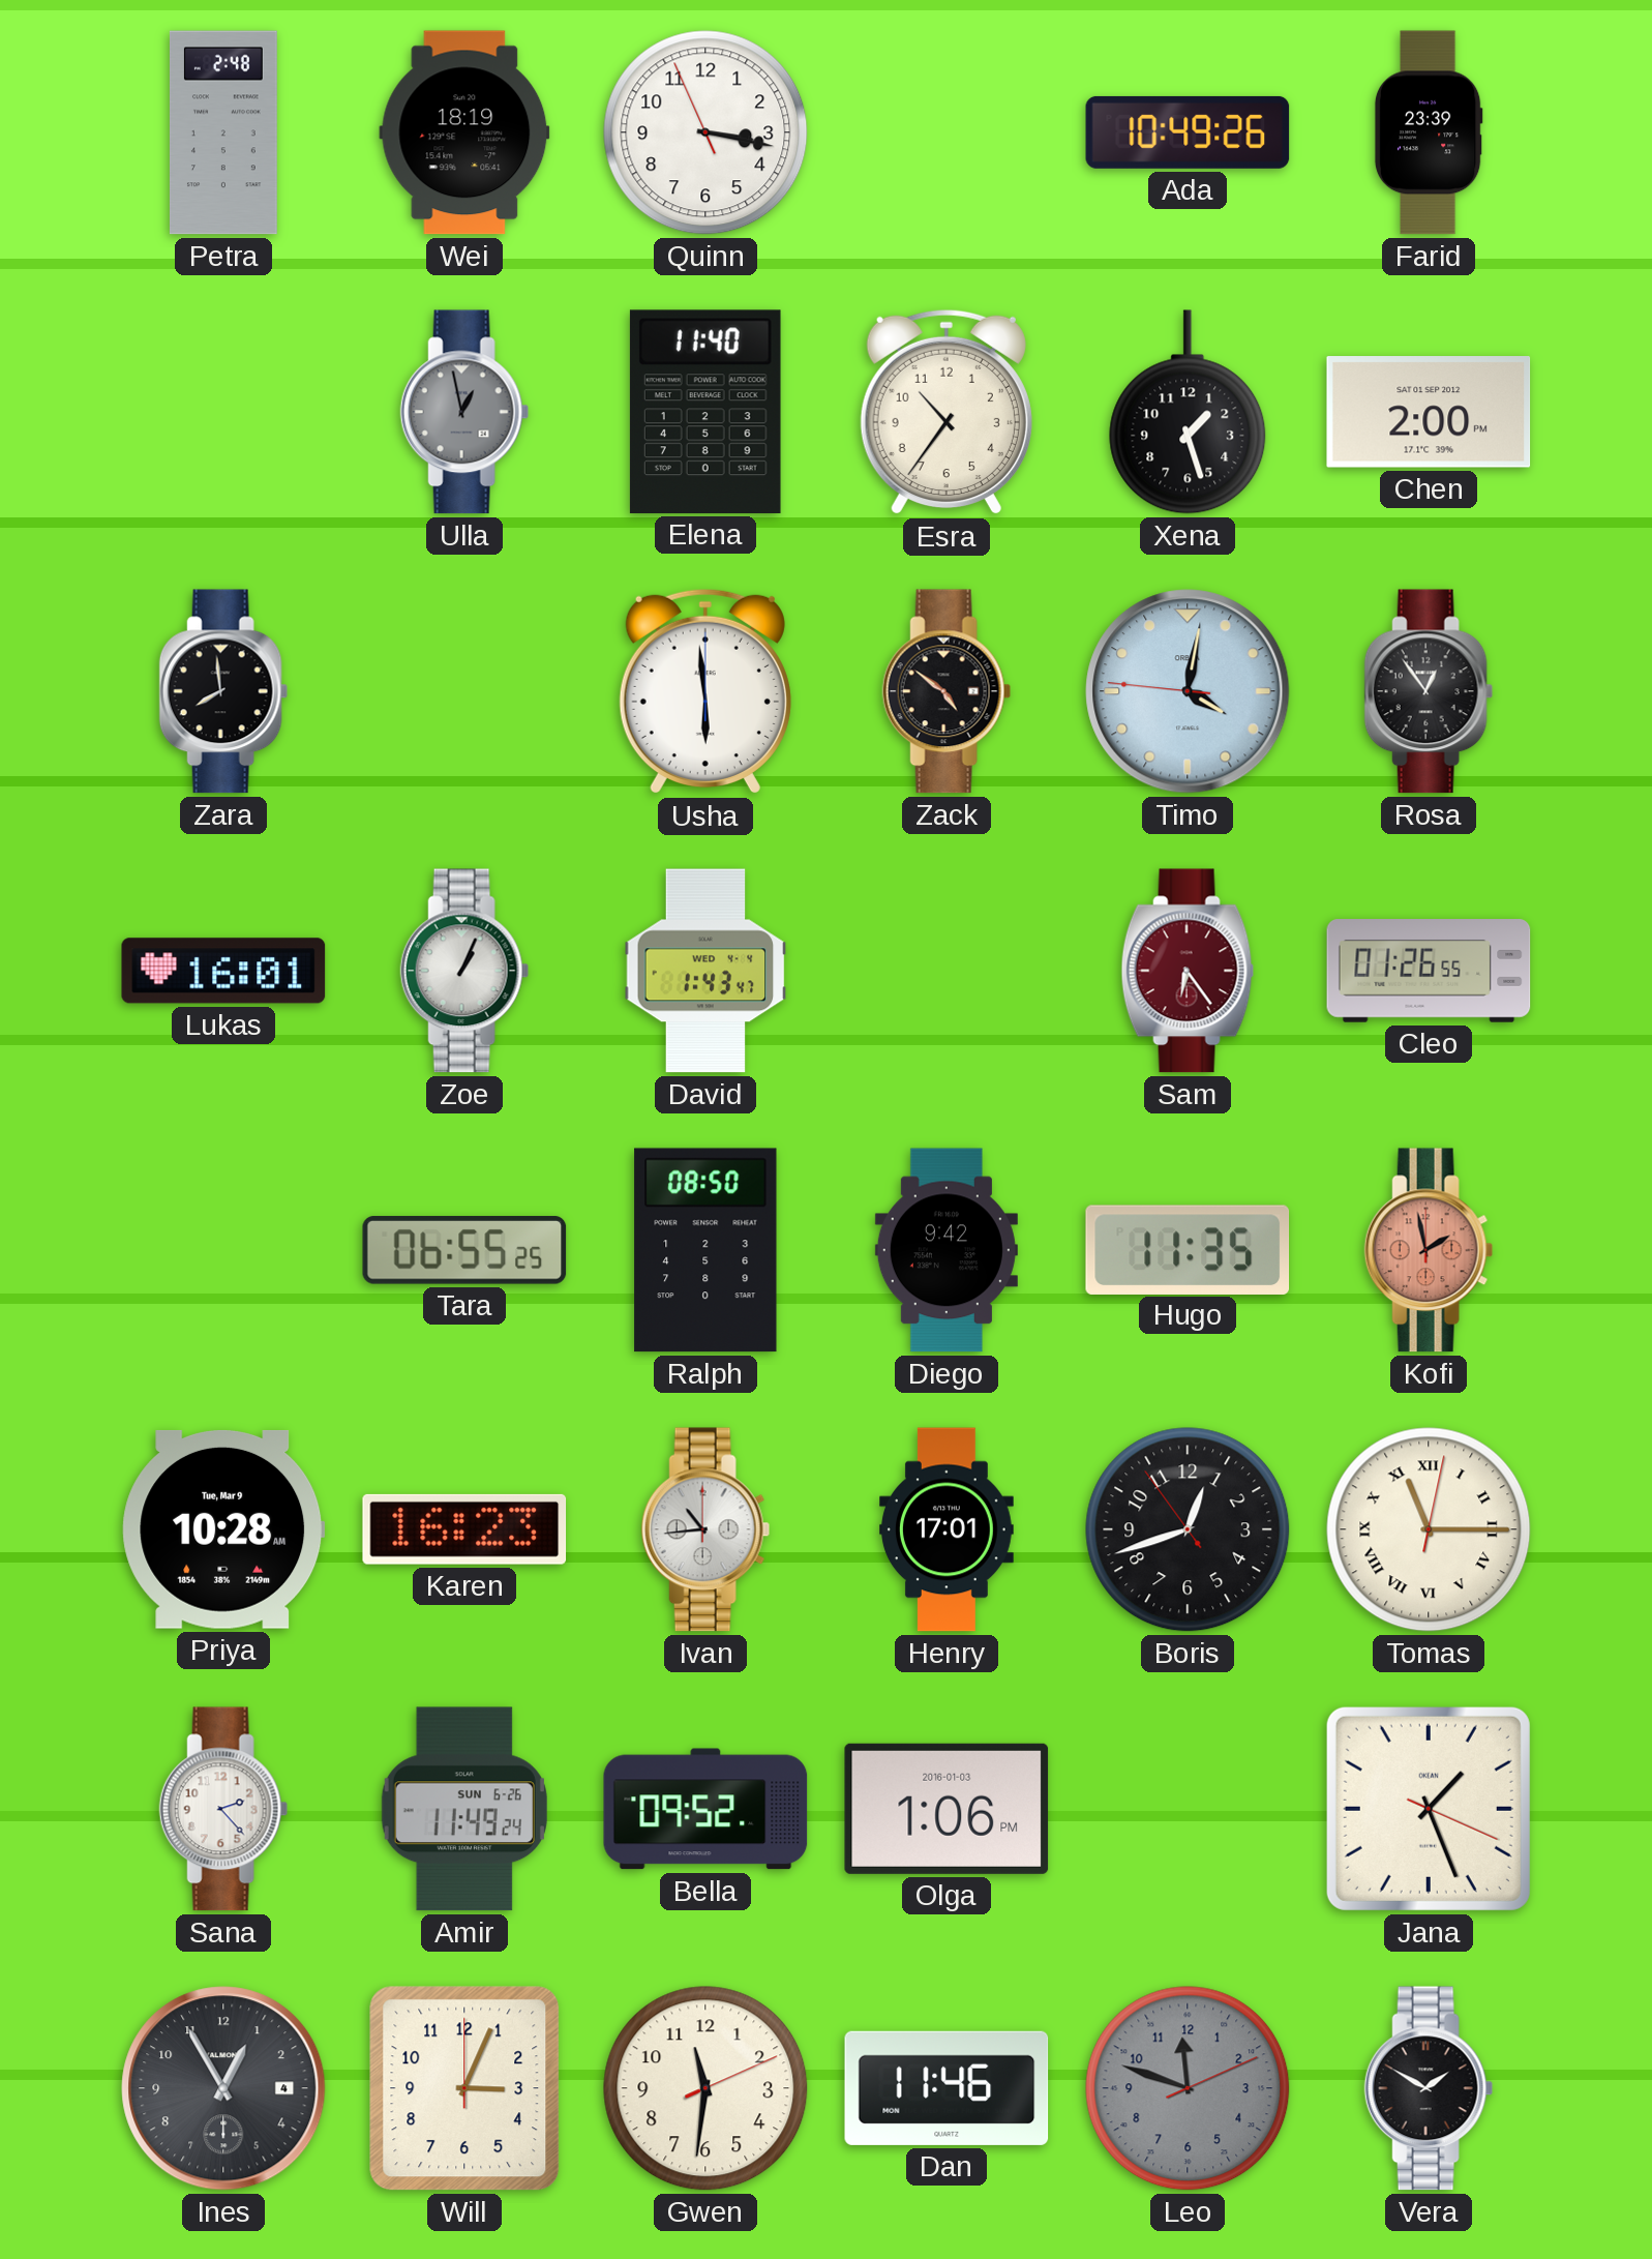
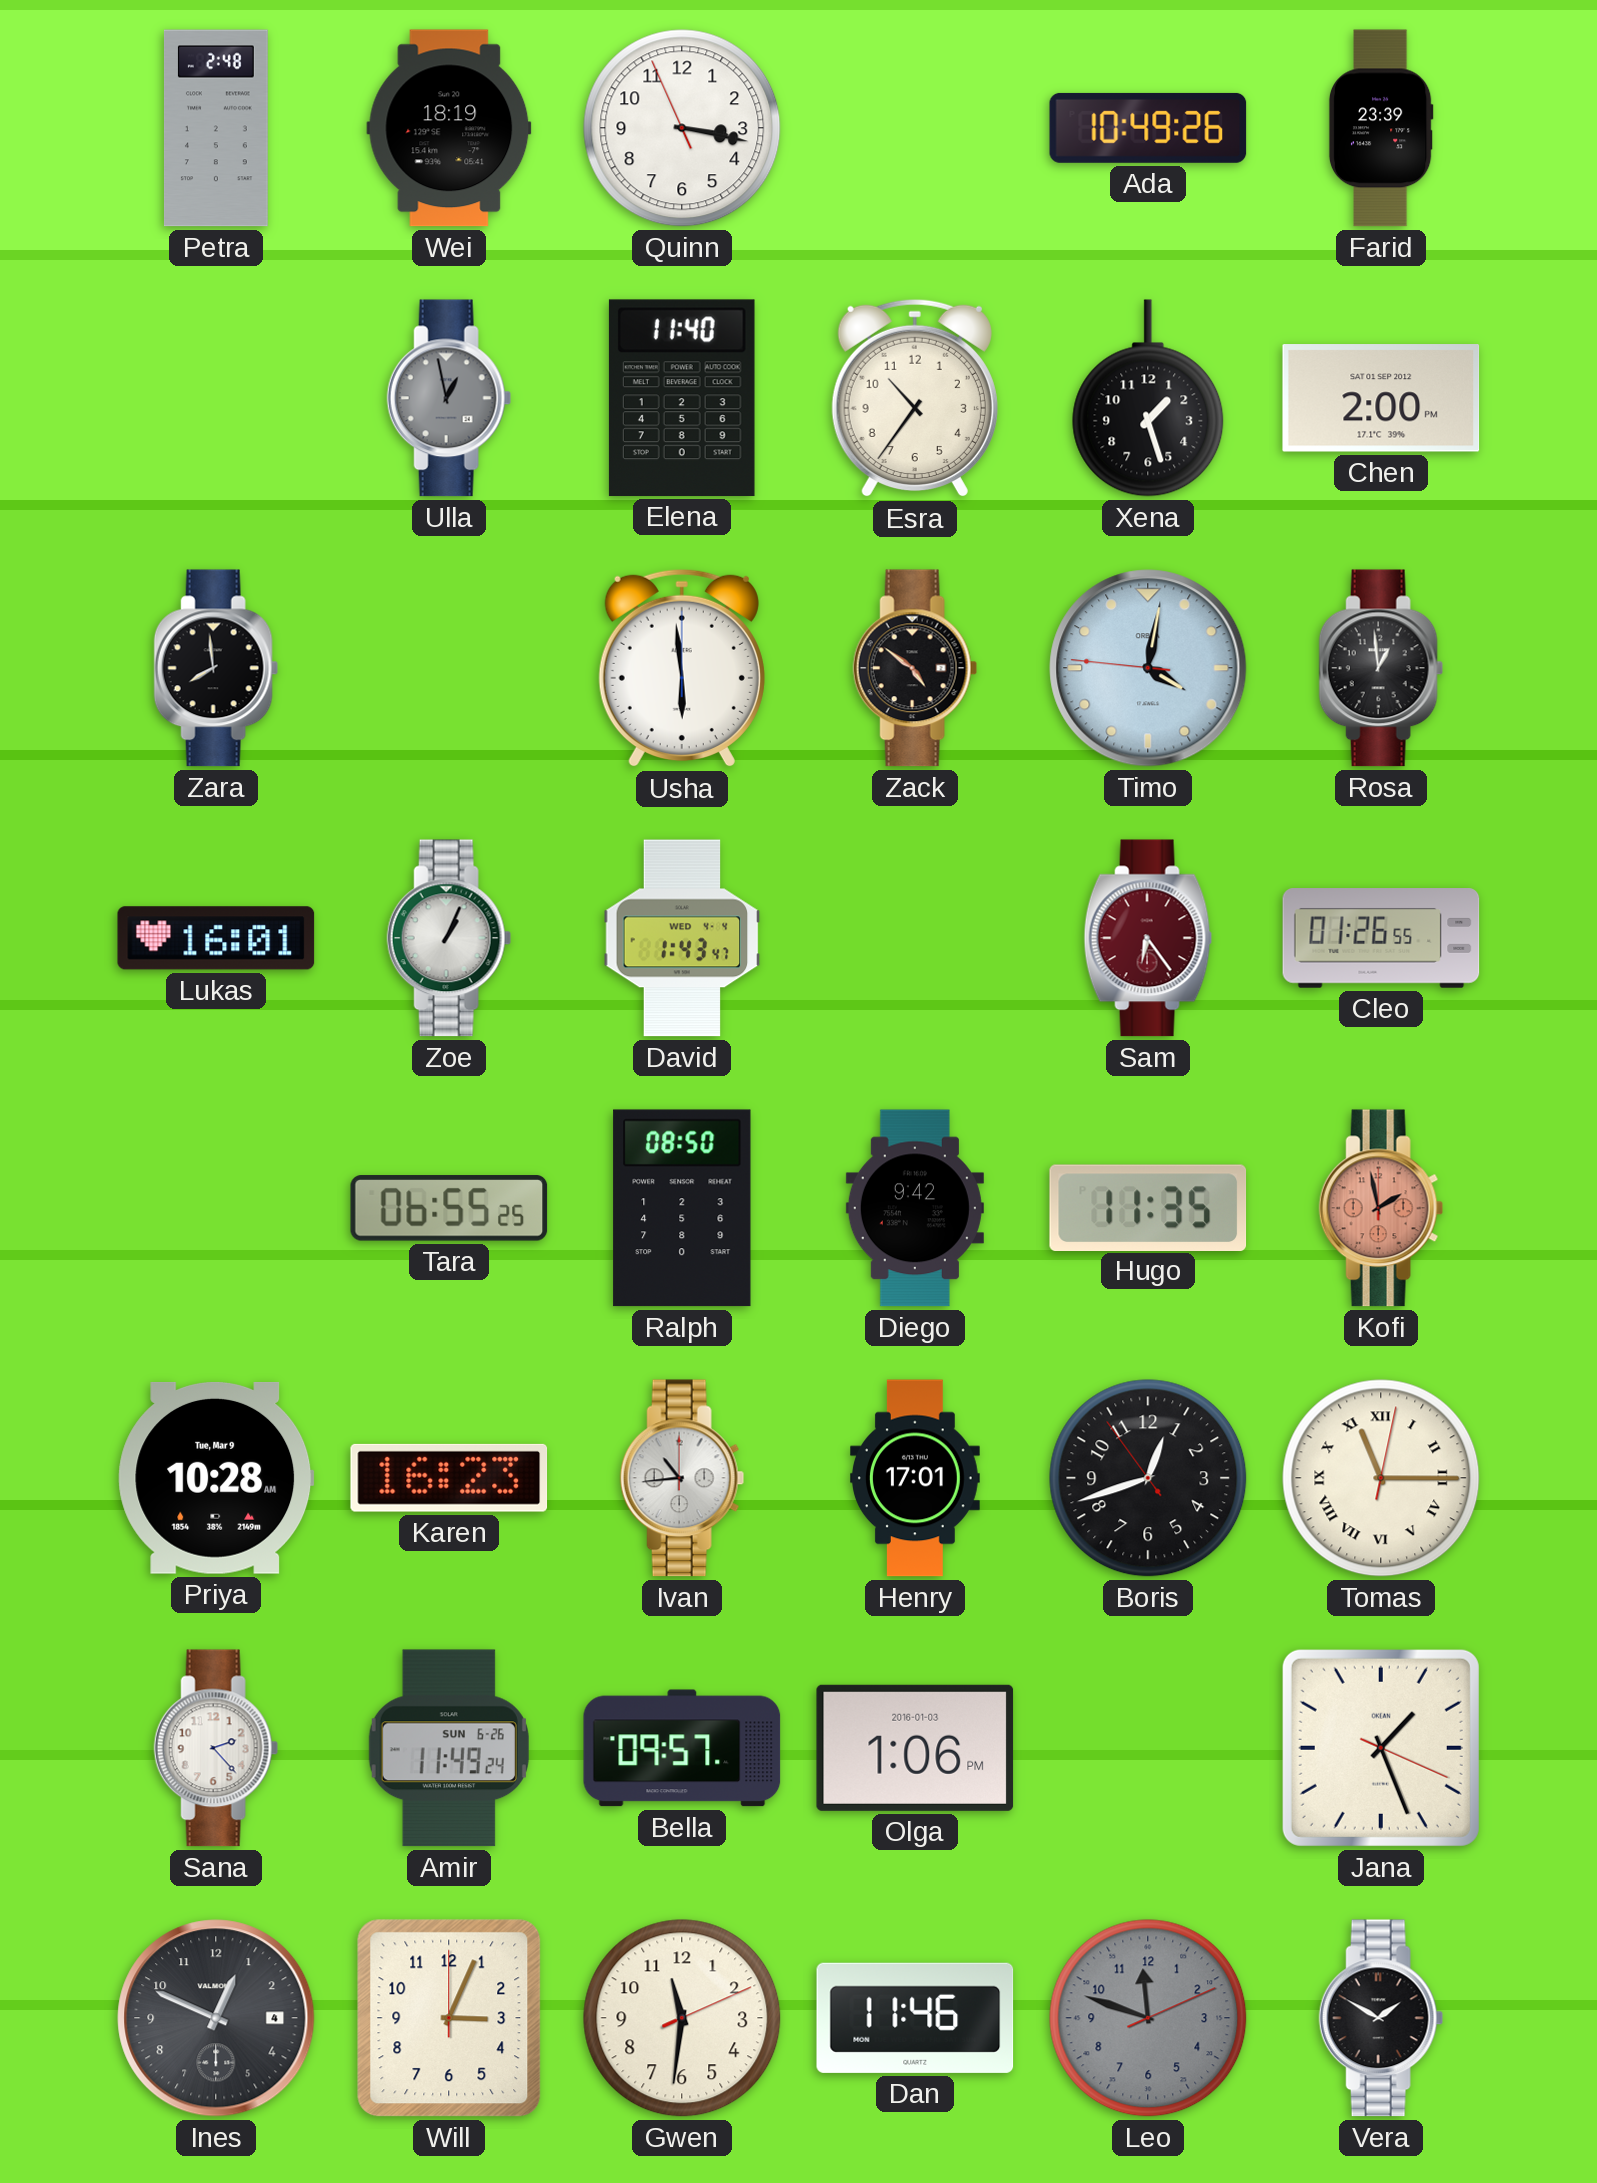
Rosa: 12:54 -> 12:59 (1381, 668)
Bella: 09:52 -> 09:57 (682, 1748)
Ines: 12:55 -> 12:49 (216, 2018)
